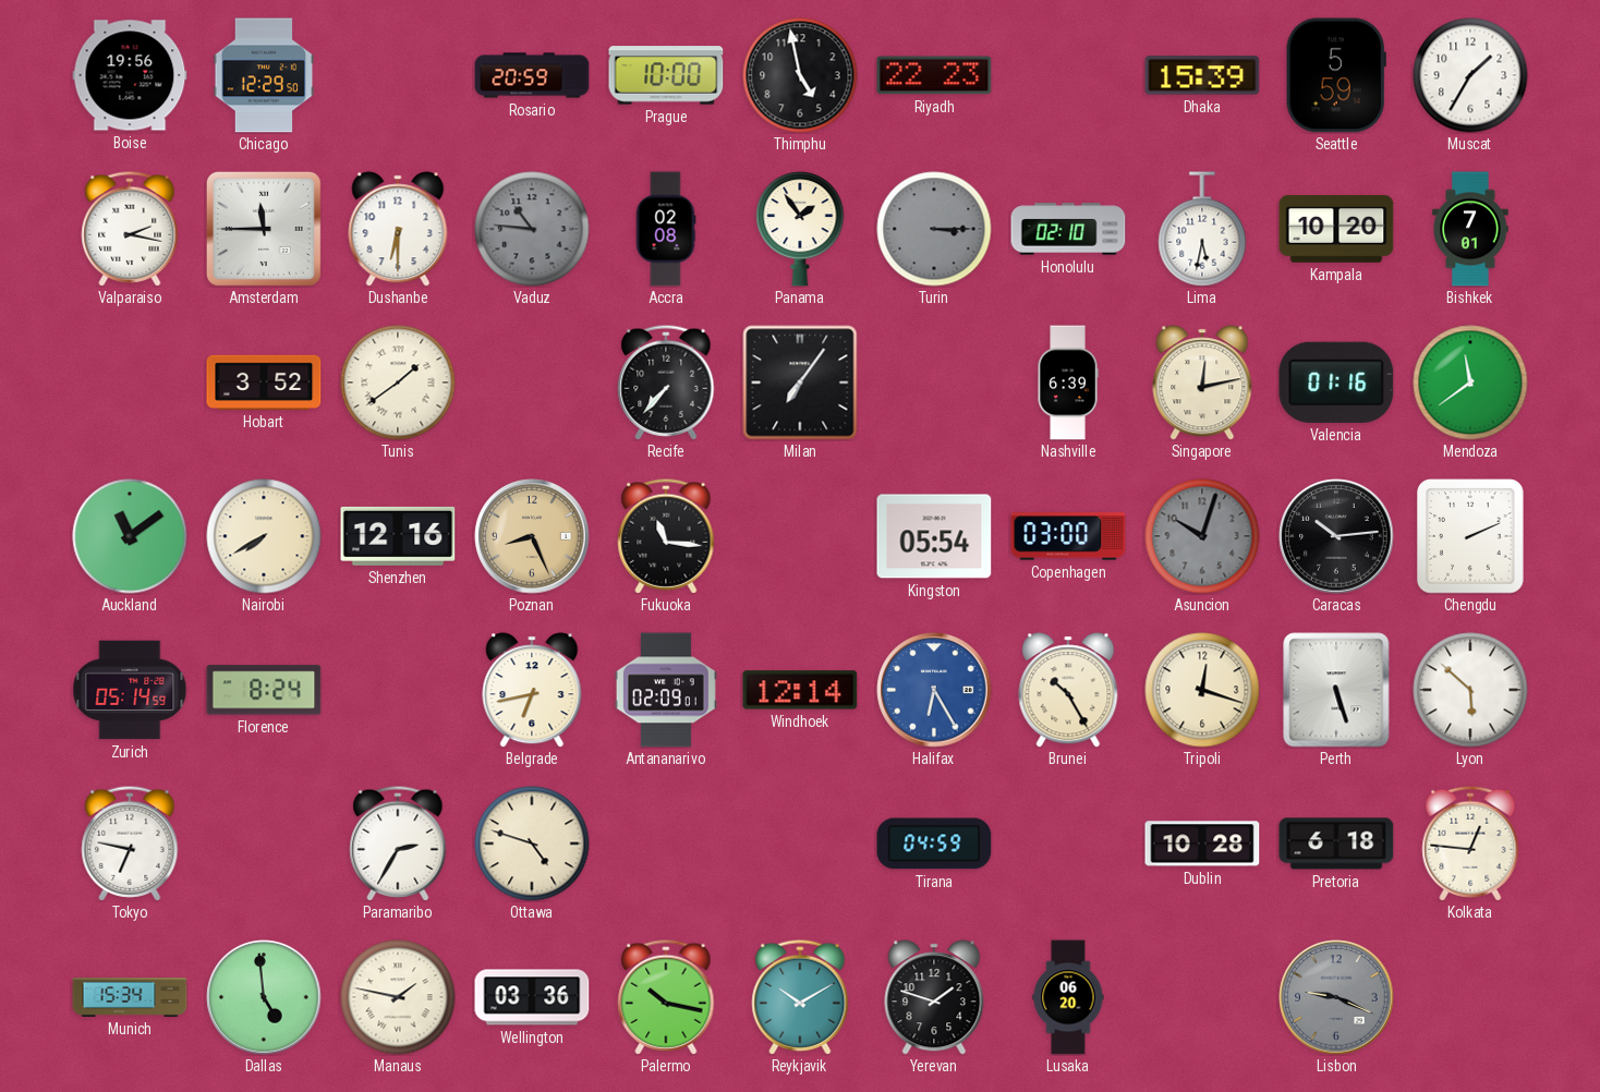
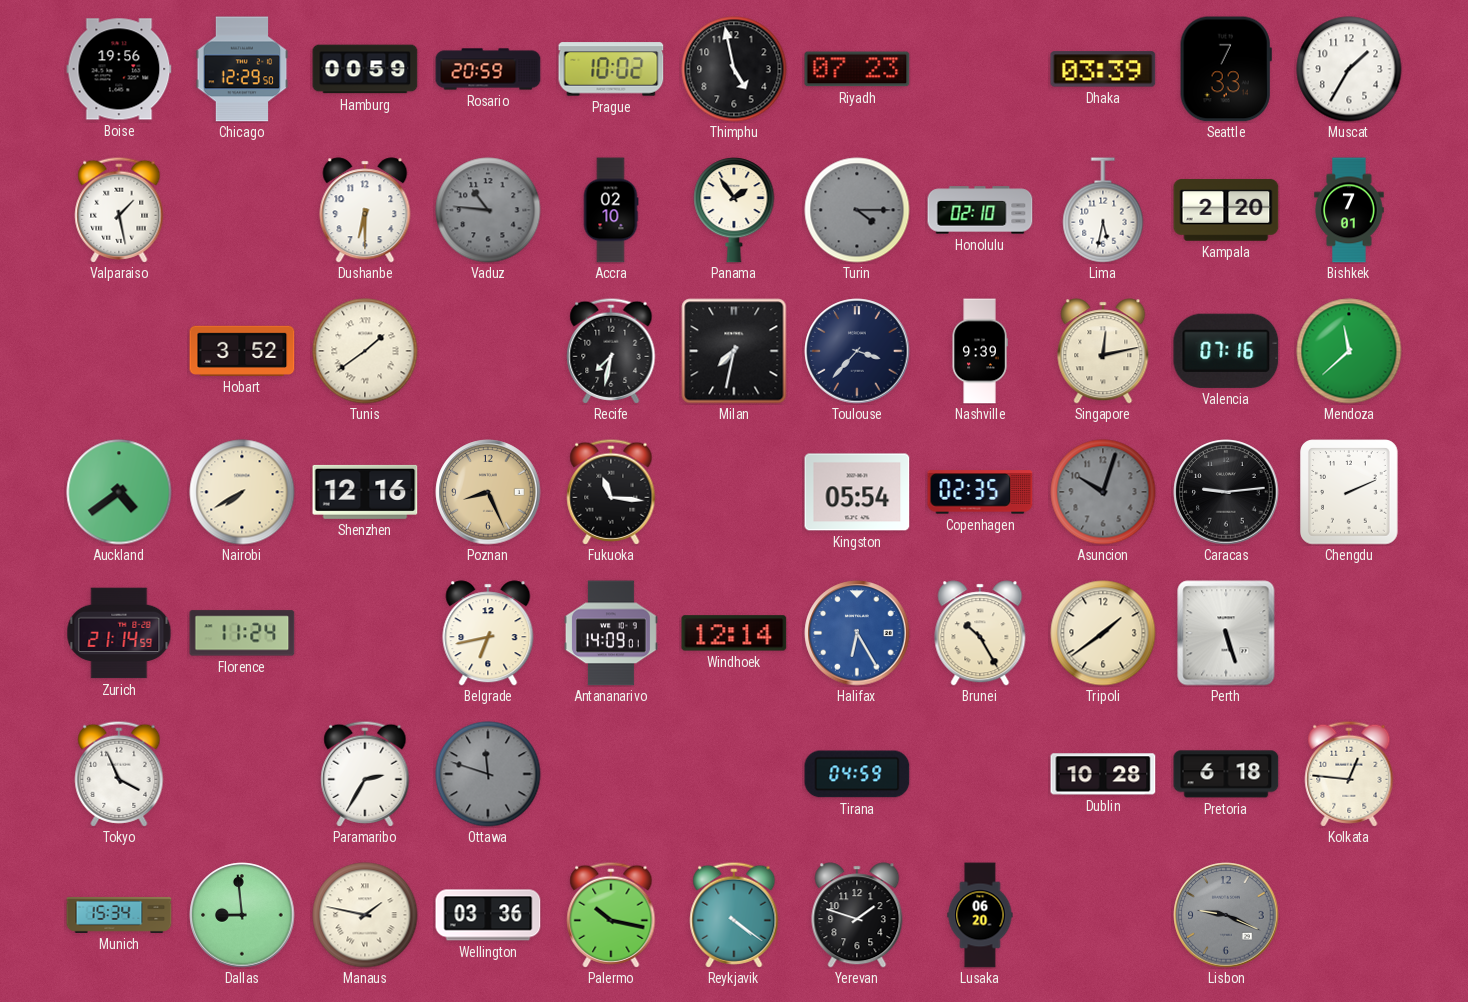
Hamburg: none -> 00:59 (365, 69)
Prague: 10:00 -> 10:02 (611, 69)
Riyadh: 22:23 -> 07:23 (857, 69)
Dhaka: 15:39 -> 03:39 (1103, 69)
Seattle: 5:59 -> 7:33 (1226, 69)
Valparaiso: 2:17 -> 1:28 (119, 210)
Amsterdam: 11:45 -> none (264, 229)
Accra: 02:08 -> 02:10 (611, 210)
Turin: 3:15 -> 4:15 (857, 210)
Kampala: 10:20 -> 2:20 (1226, 210)
Recife: 7:37 -> 7:32 (611, 351)
Milan: 7:06 -> 7:32 (734, 351)
Toulouse: none -> 3:37 (857, 351)
Nashville: 6:39 -> 9:39 (980, 351)
Valencia: 01:16 -> 07:16 (1226, 351)
Mendoza: 11:39 -> 11:38 (1349, 351)
Auckland: 11:09 -> 4:39 (119, 492)
Copenhagen: 03:00 -> 02:35 (980, 492)
Caracas: 10:14 -> 9:14 (1226, 492)
Zurich: 05:14 -> 21:14 (119, 633)
Florence: 8:24 -> 11:24 (242, 633)
Antananarivo: 02:09 -> 14:09 (611, 633)
Tripoli: 12:18 -> 1:39 (1103, 633)
Lyon: 5:52 -> none (1470, 690)
Tokyo: 6:47 -> 3:56 (119, 774)
Ottawa: 4:48 -> 11:48 (488, 774)
Ottawa dial: cream -> grey (488, 774)
Dallas: 4:59 -> 8:59 (242, 915)
Reykjavik: 10:10 -> 4:21 (734, 915)
